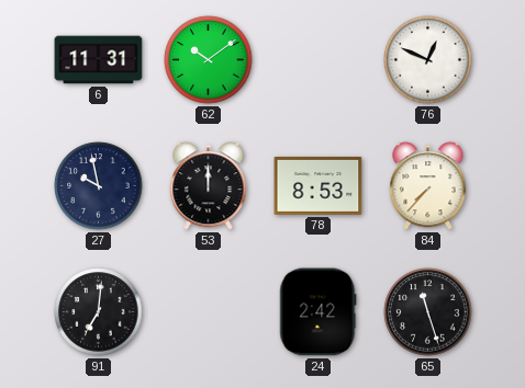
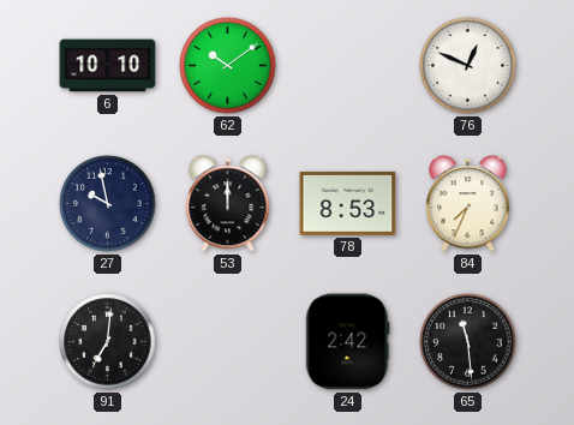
6: 11:31 -> 10:10 (108, 66)
84: 7:37 -> 7:34 (468, 204)
65: 11:27 -> 11:29 (468, 342)
